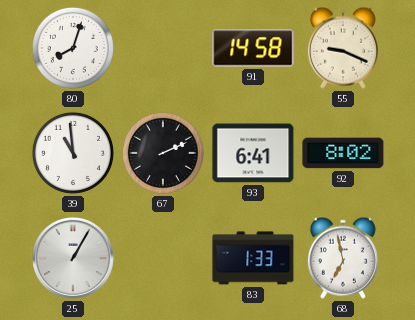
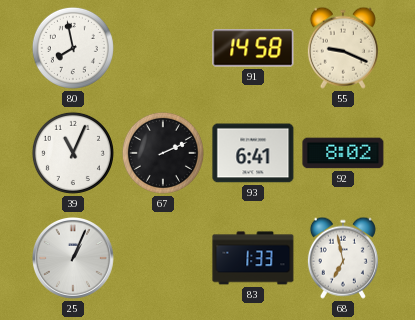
80: 8:03 -> 7:58 (73, 48)
39: 10:59 -> 11:04 (73, 153)
25: 1:05 -> 1:04 (73, 258)
